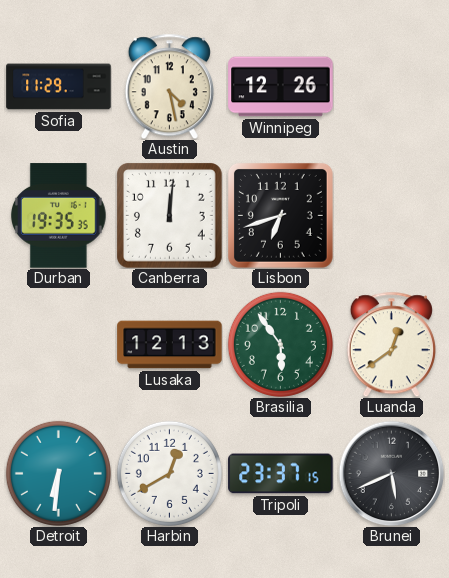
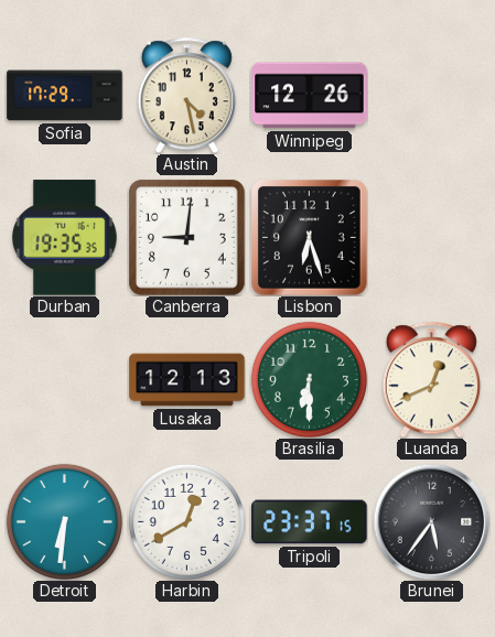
Sofia: 11:29 -> 17:29 (65, 96)
Canberra: 12:01 -> 9:01 (186, 237)
Lisbon: 6:42 -> 6:27 (309, 237)
Brasilia: 5:54 -> 6:30 (309, 379)
Luanda: 12:39 -> 12:41 (431, 379)
Brunei: 5:41 -> 5:36 (431, 521)
